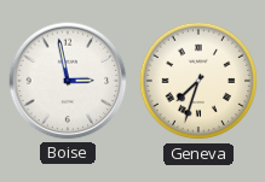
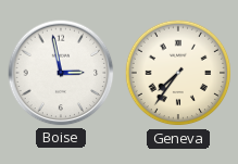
Geneva: 7:33 -> 7:36 (178, 73)
